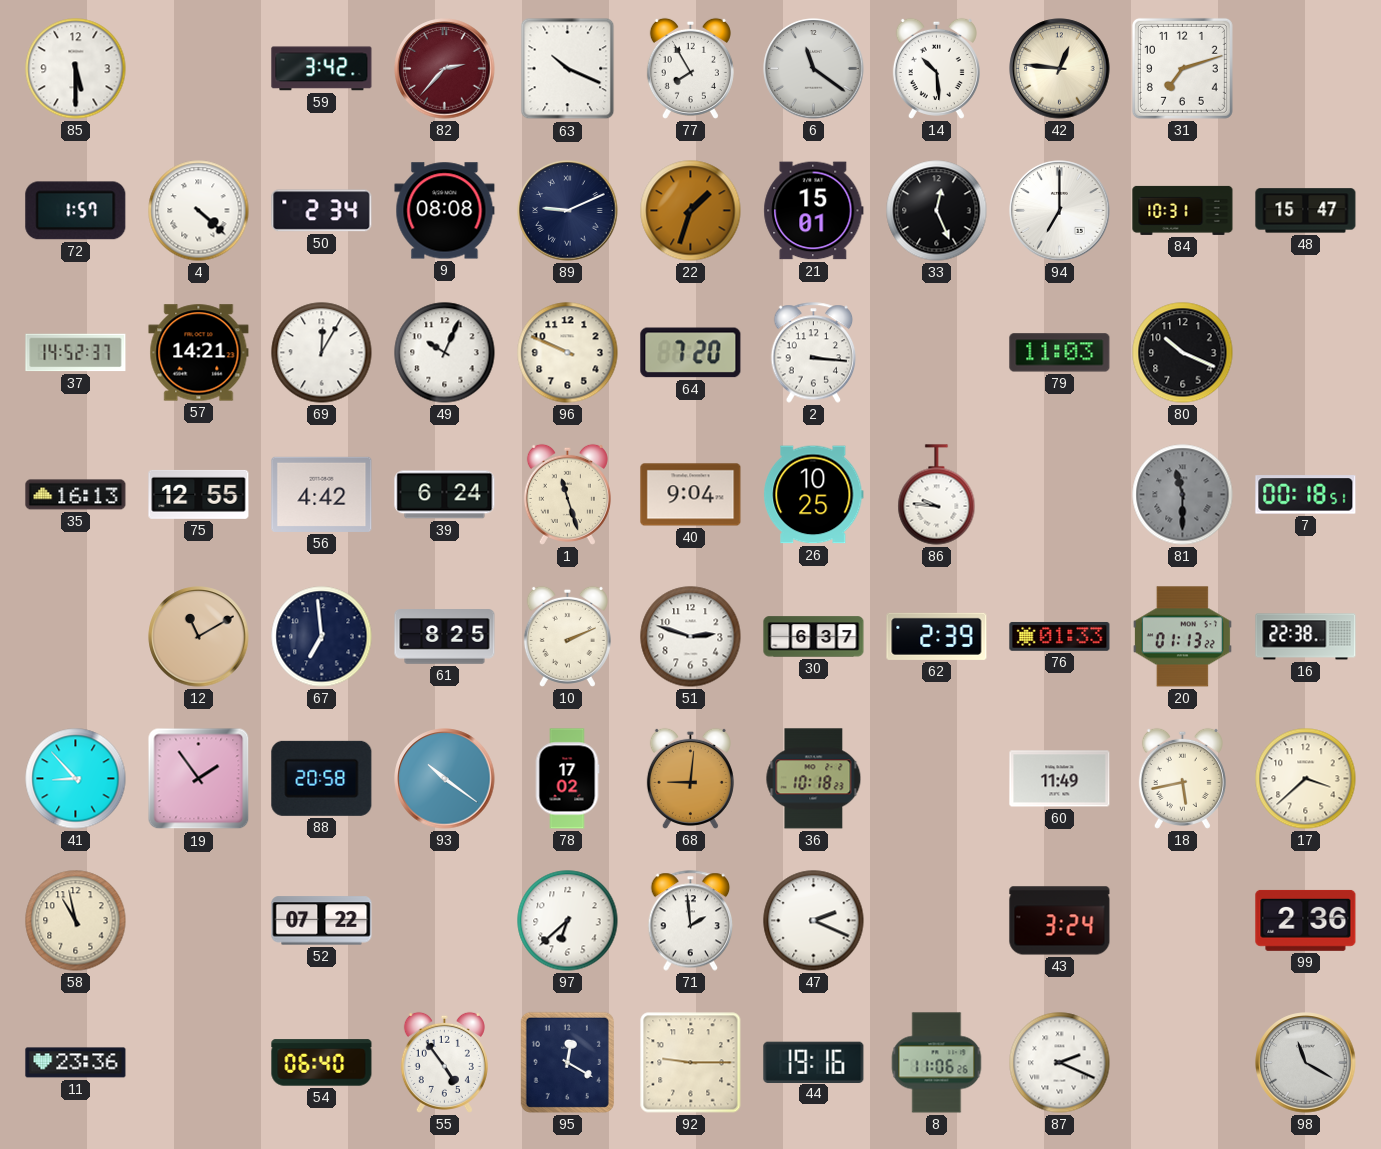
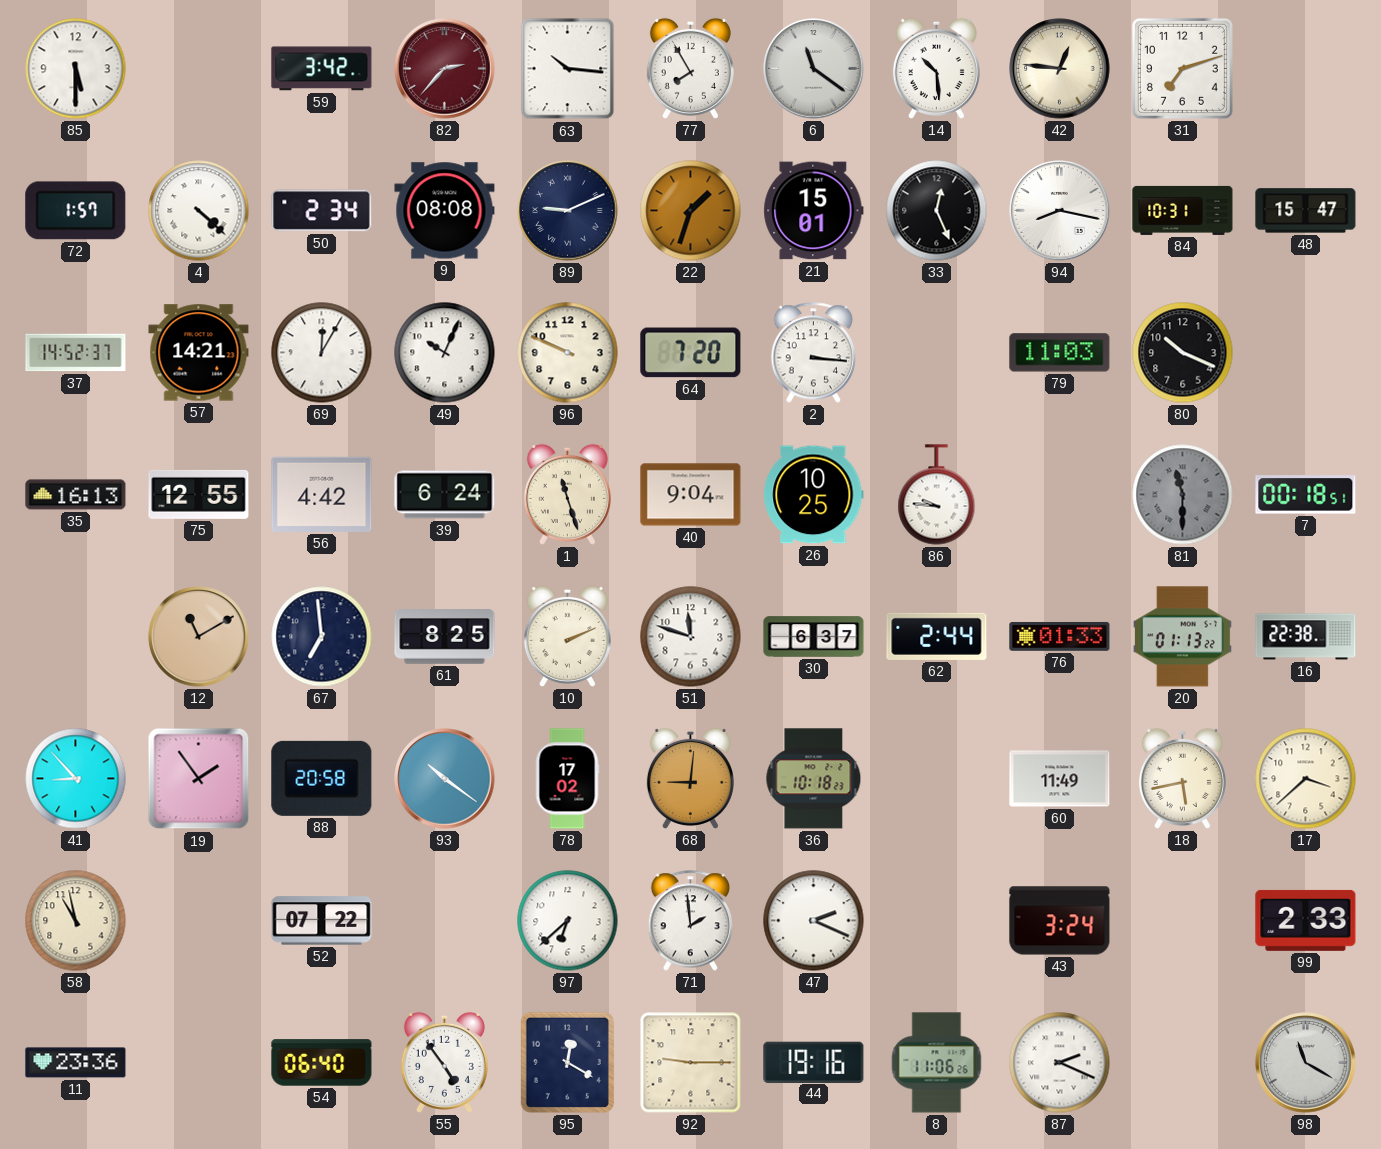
63: 10:19 -> 10:16 (568, 69)
94: 7:00 -> 8:17 (1060, 211)
51: 2:48 -> 11:48 (691, 637)
62: 2:39 -> 2:44 (937, 636)
99: 2:36 -> 2:33 (1306, 920)
